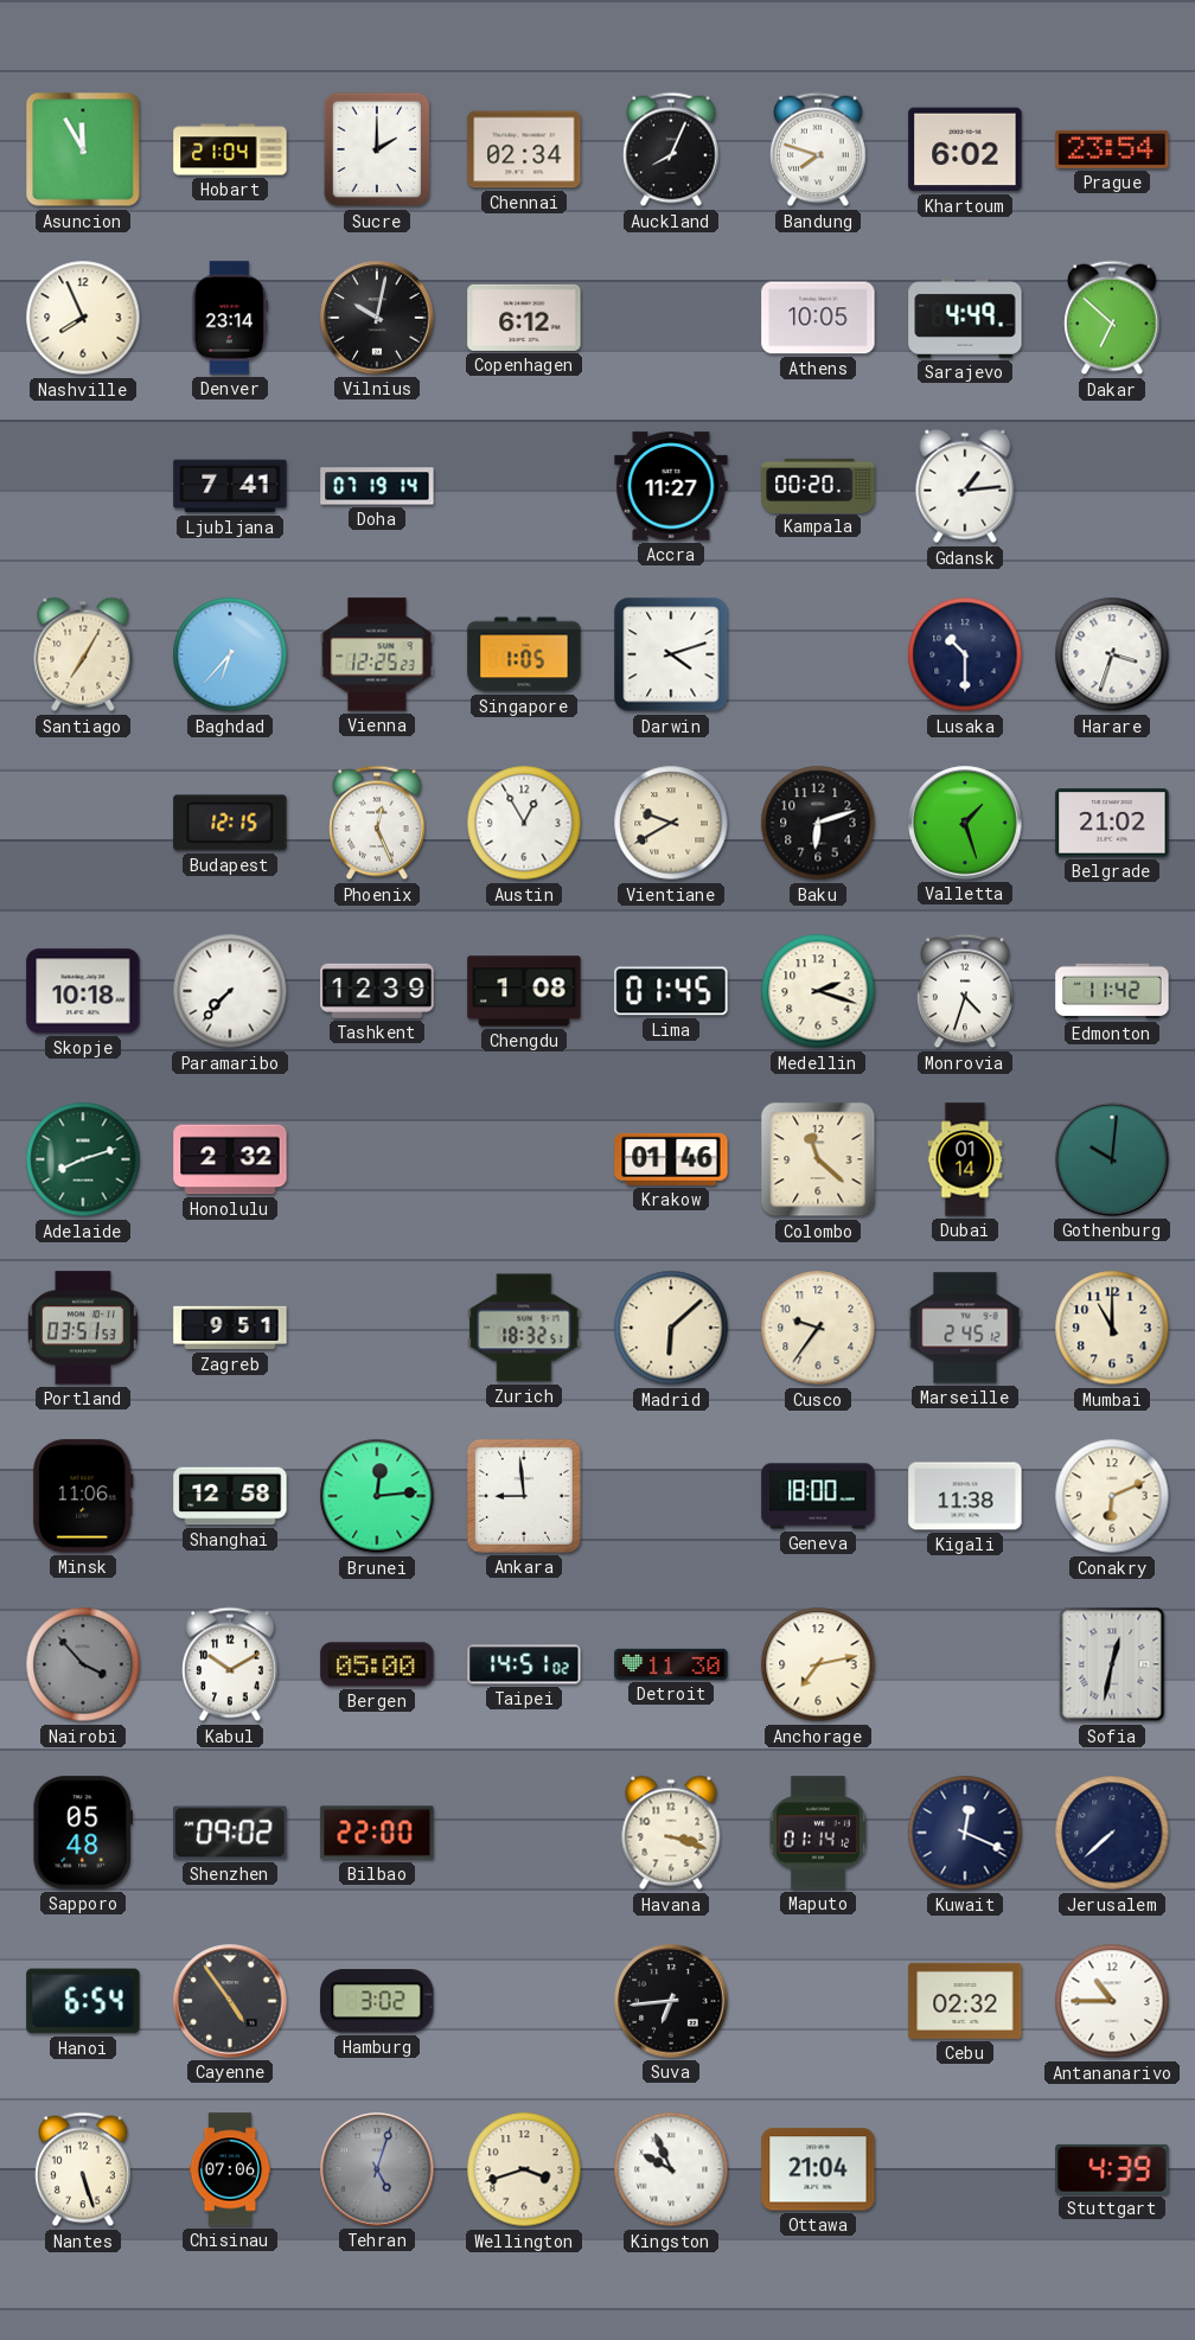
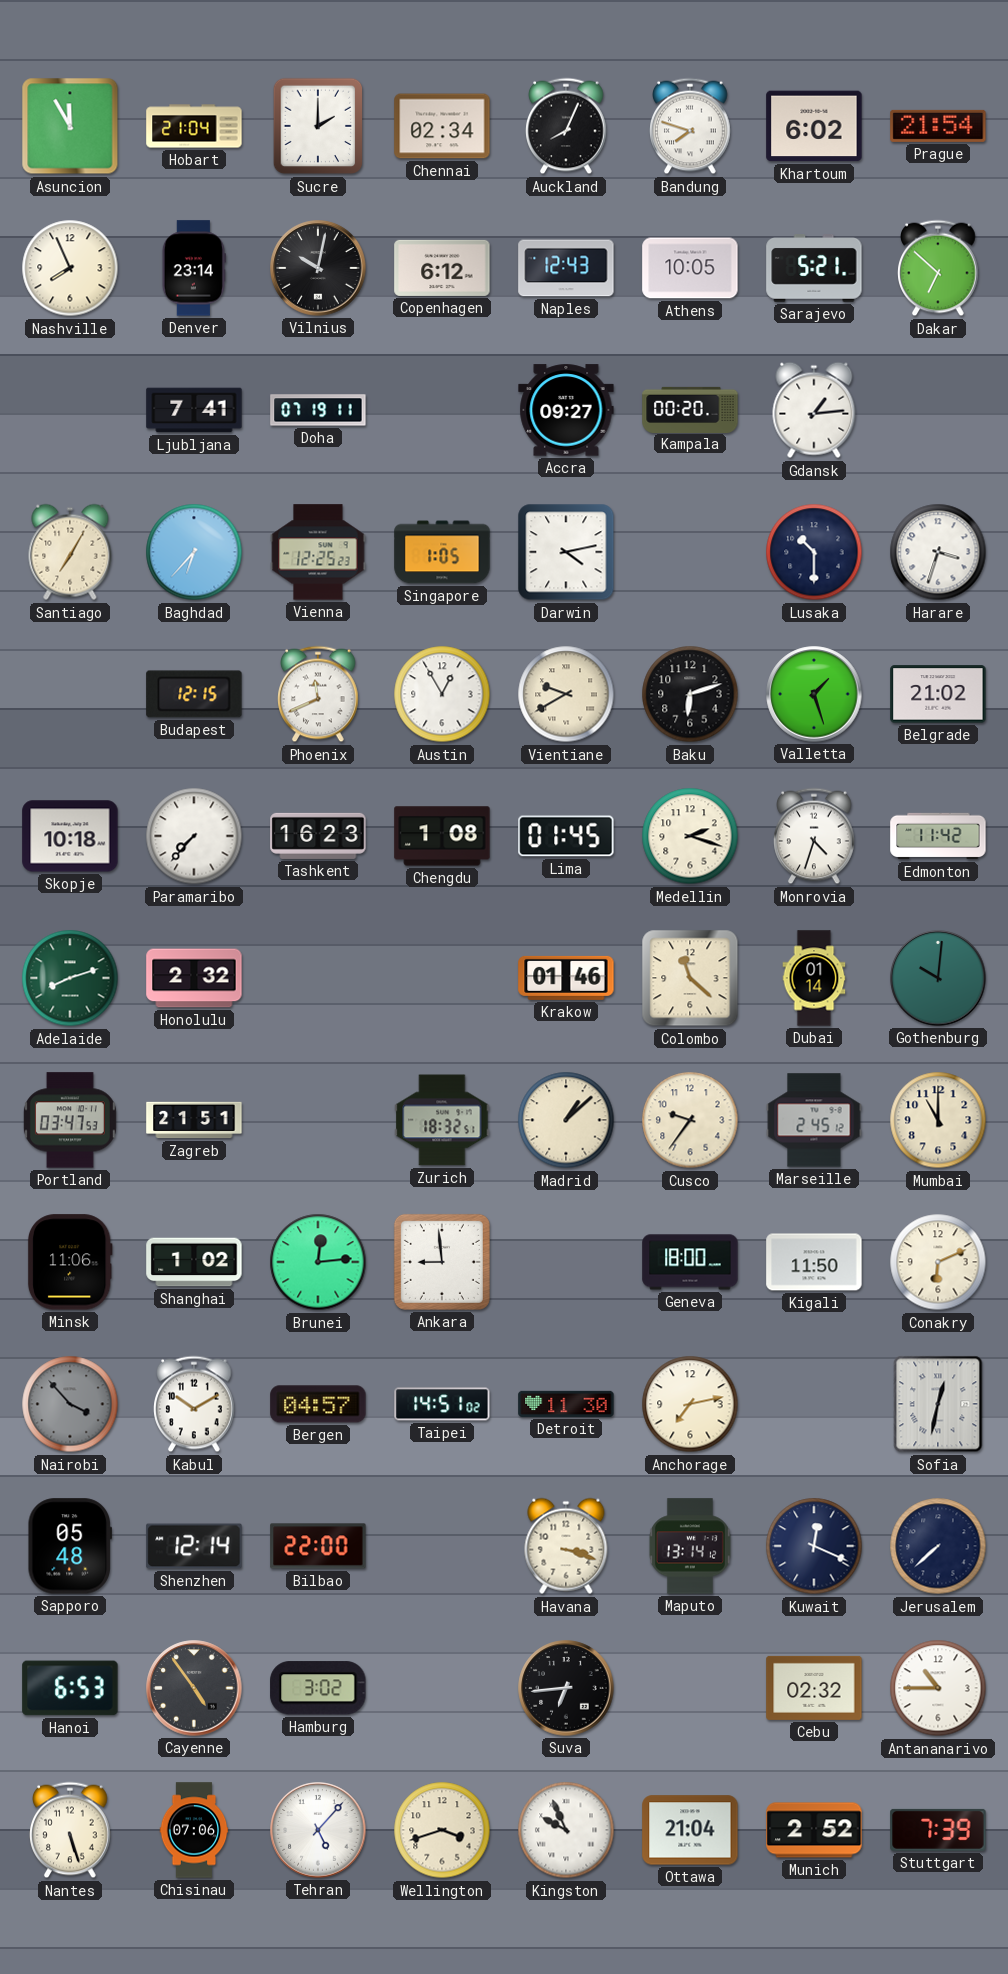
Prague: 23:54 -> 21:54 (938, 126)
Naples: none -> 12:43 (566, 268)
Sarajevo: 4:49 -> 5:21 (814, 269)
Doha: 07:19:14 -> 07:19:11 (318, 410)
Accra: 11:27 -> 09:27 (566, 410)
Darwin: 4:12 -> 4:13 (566, 552)
Phoenix: 12:26 -> 11:41 (318, 694)
Tashkent: 12:39 -> 16:23 (318, 836)
Portland: 03:51 -> 03:47 (70, 1120)
Zagreb: 9:51 -> 21:51 (194, 1120)
Madrid: 6:08 -> 1:08 (566, 1120)
Shanghai: 12:58 -> 1:02 (194, 1262)
Kigali: 11:38 -> 11:50 (814, 1262)
Bergen: 05:00 -> 04:57 (318, 1404)
Shenzhen: 09:02 -> 12:14 (194, 1546)
Maputo: 01:14 -> 13:14 (690, 1546)
Hanoi: 6:54 -> 6:53 (70, 1688)
Tehran: 5:03 -> 5:07 (318, 1830)
Tehran dial: grey -> white (318, 1830)
Munich: none -> 2:52 (814, 1830)
Stuttgart: 4:39 -> 7:39 (938, 1830)
